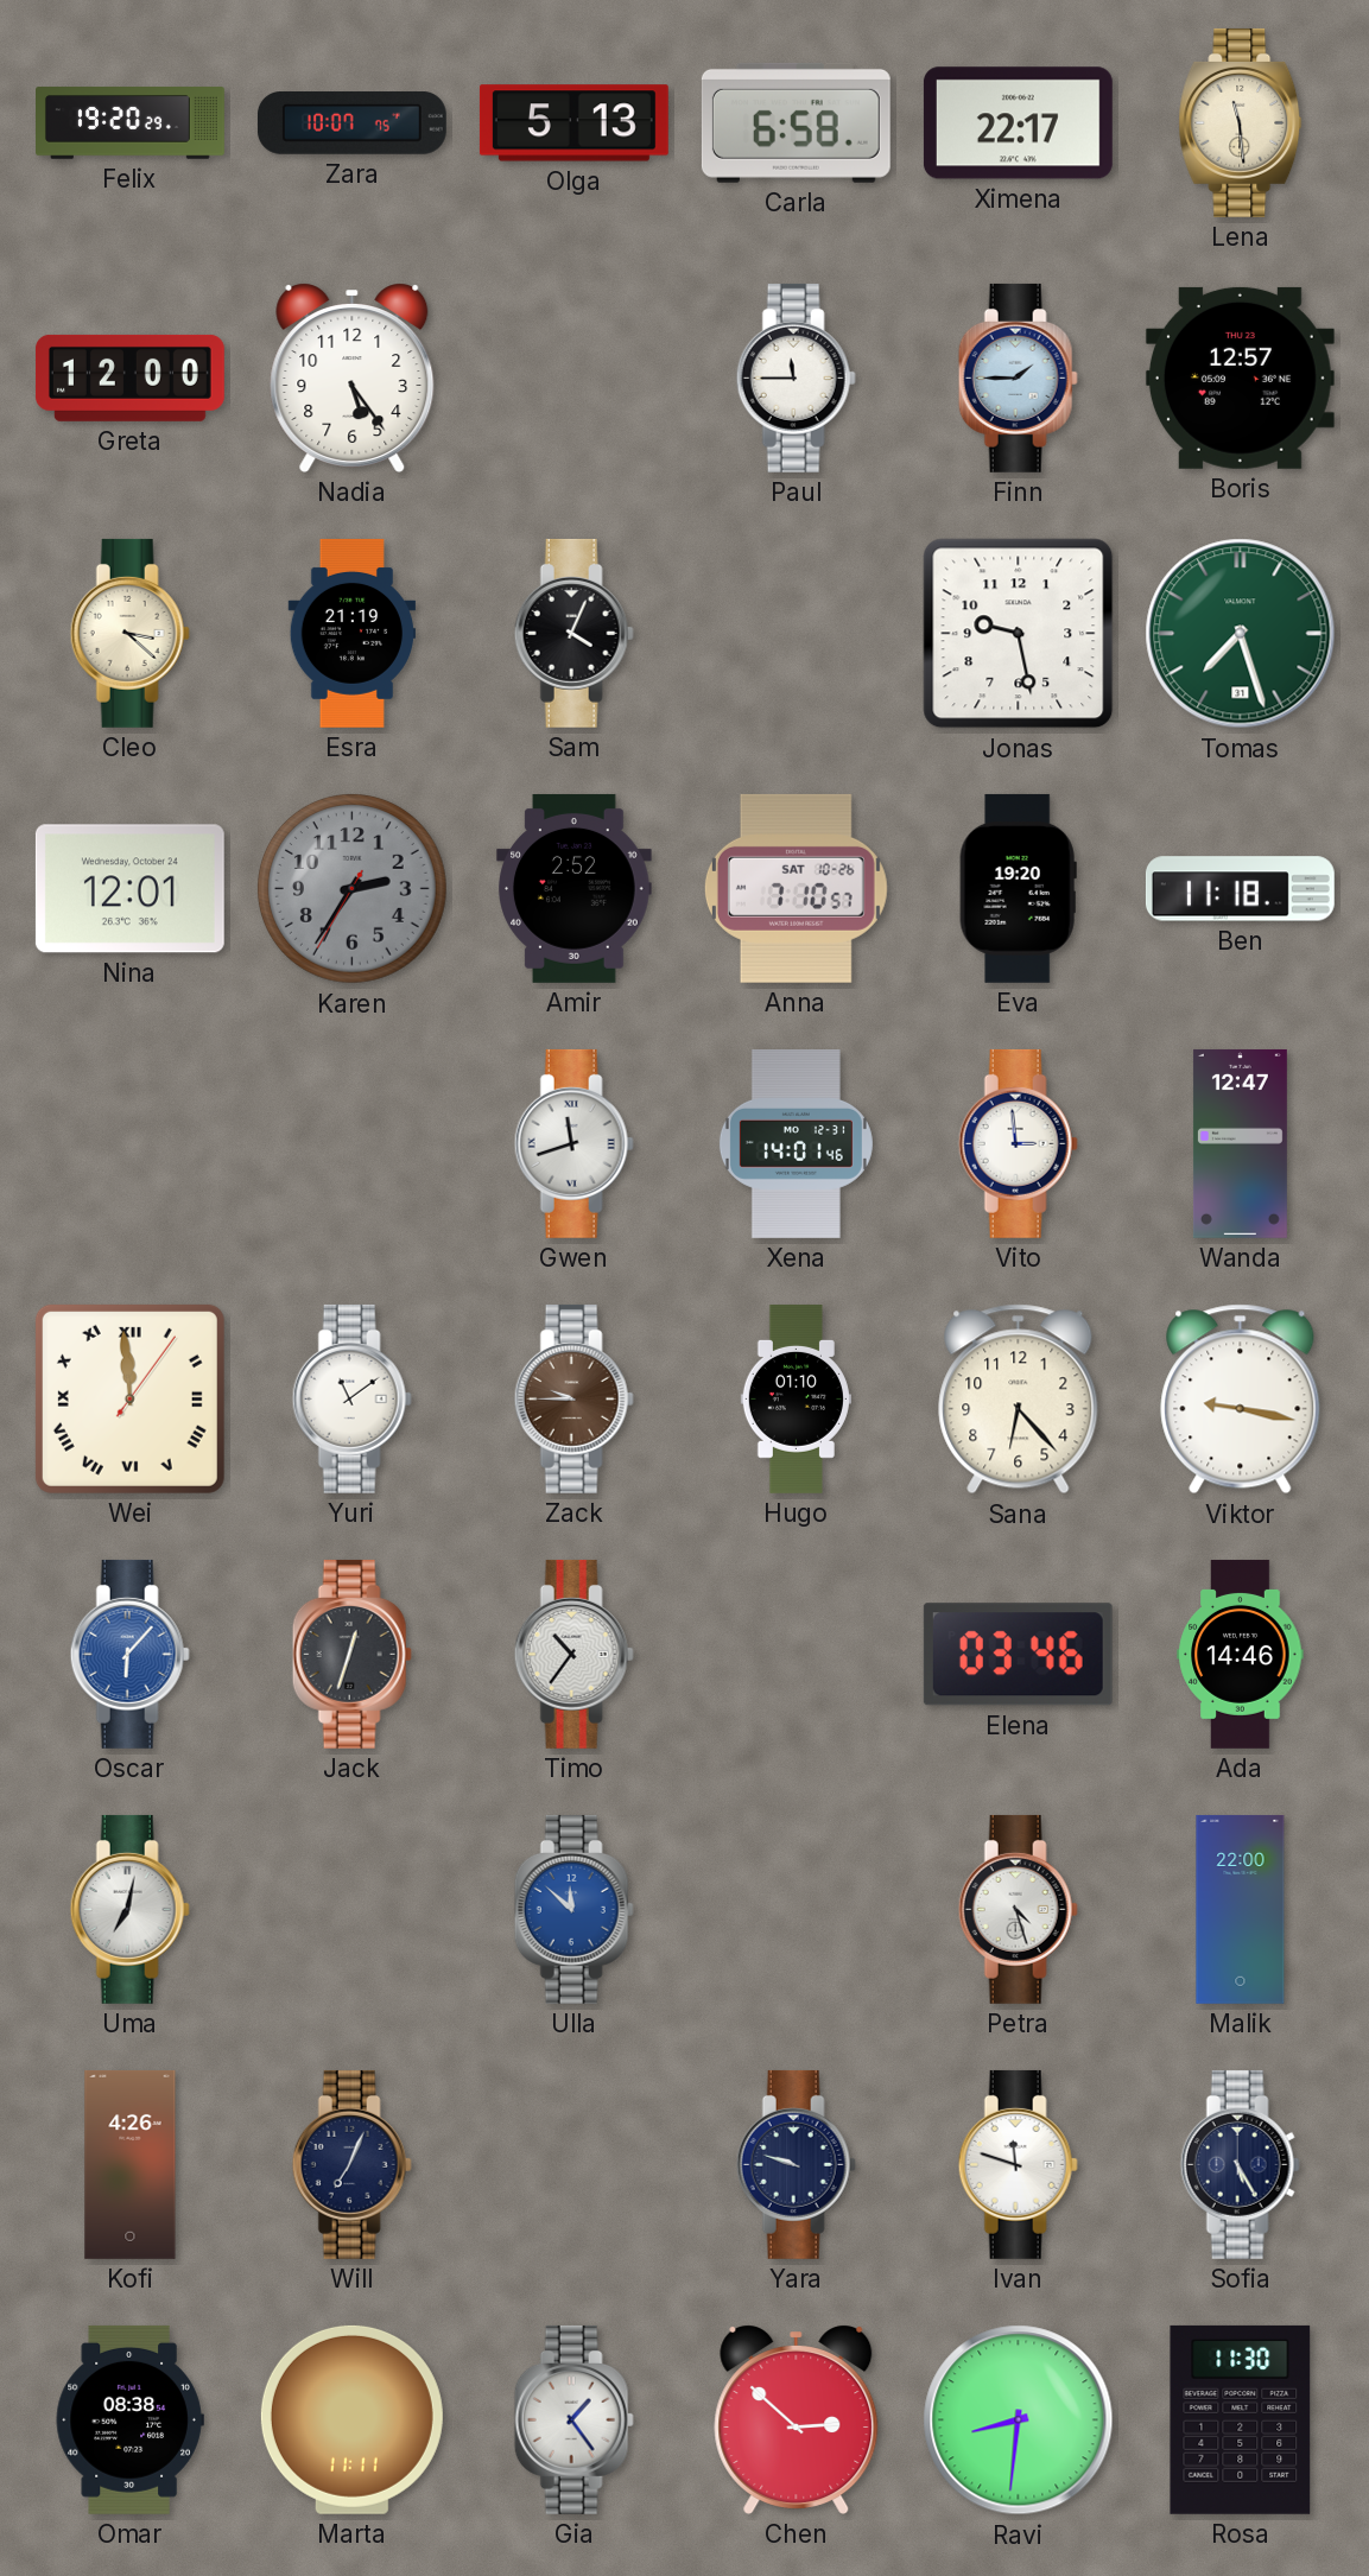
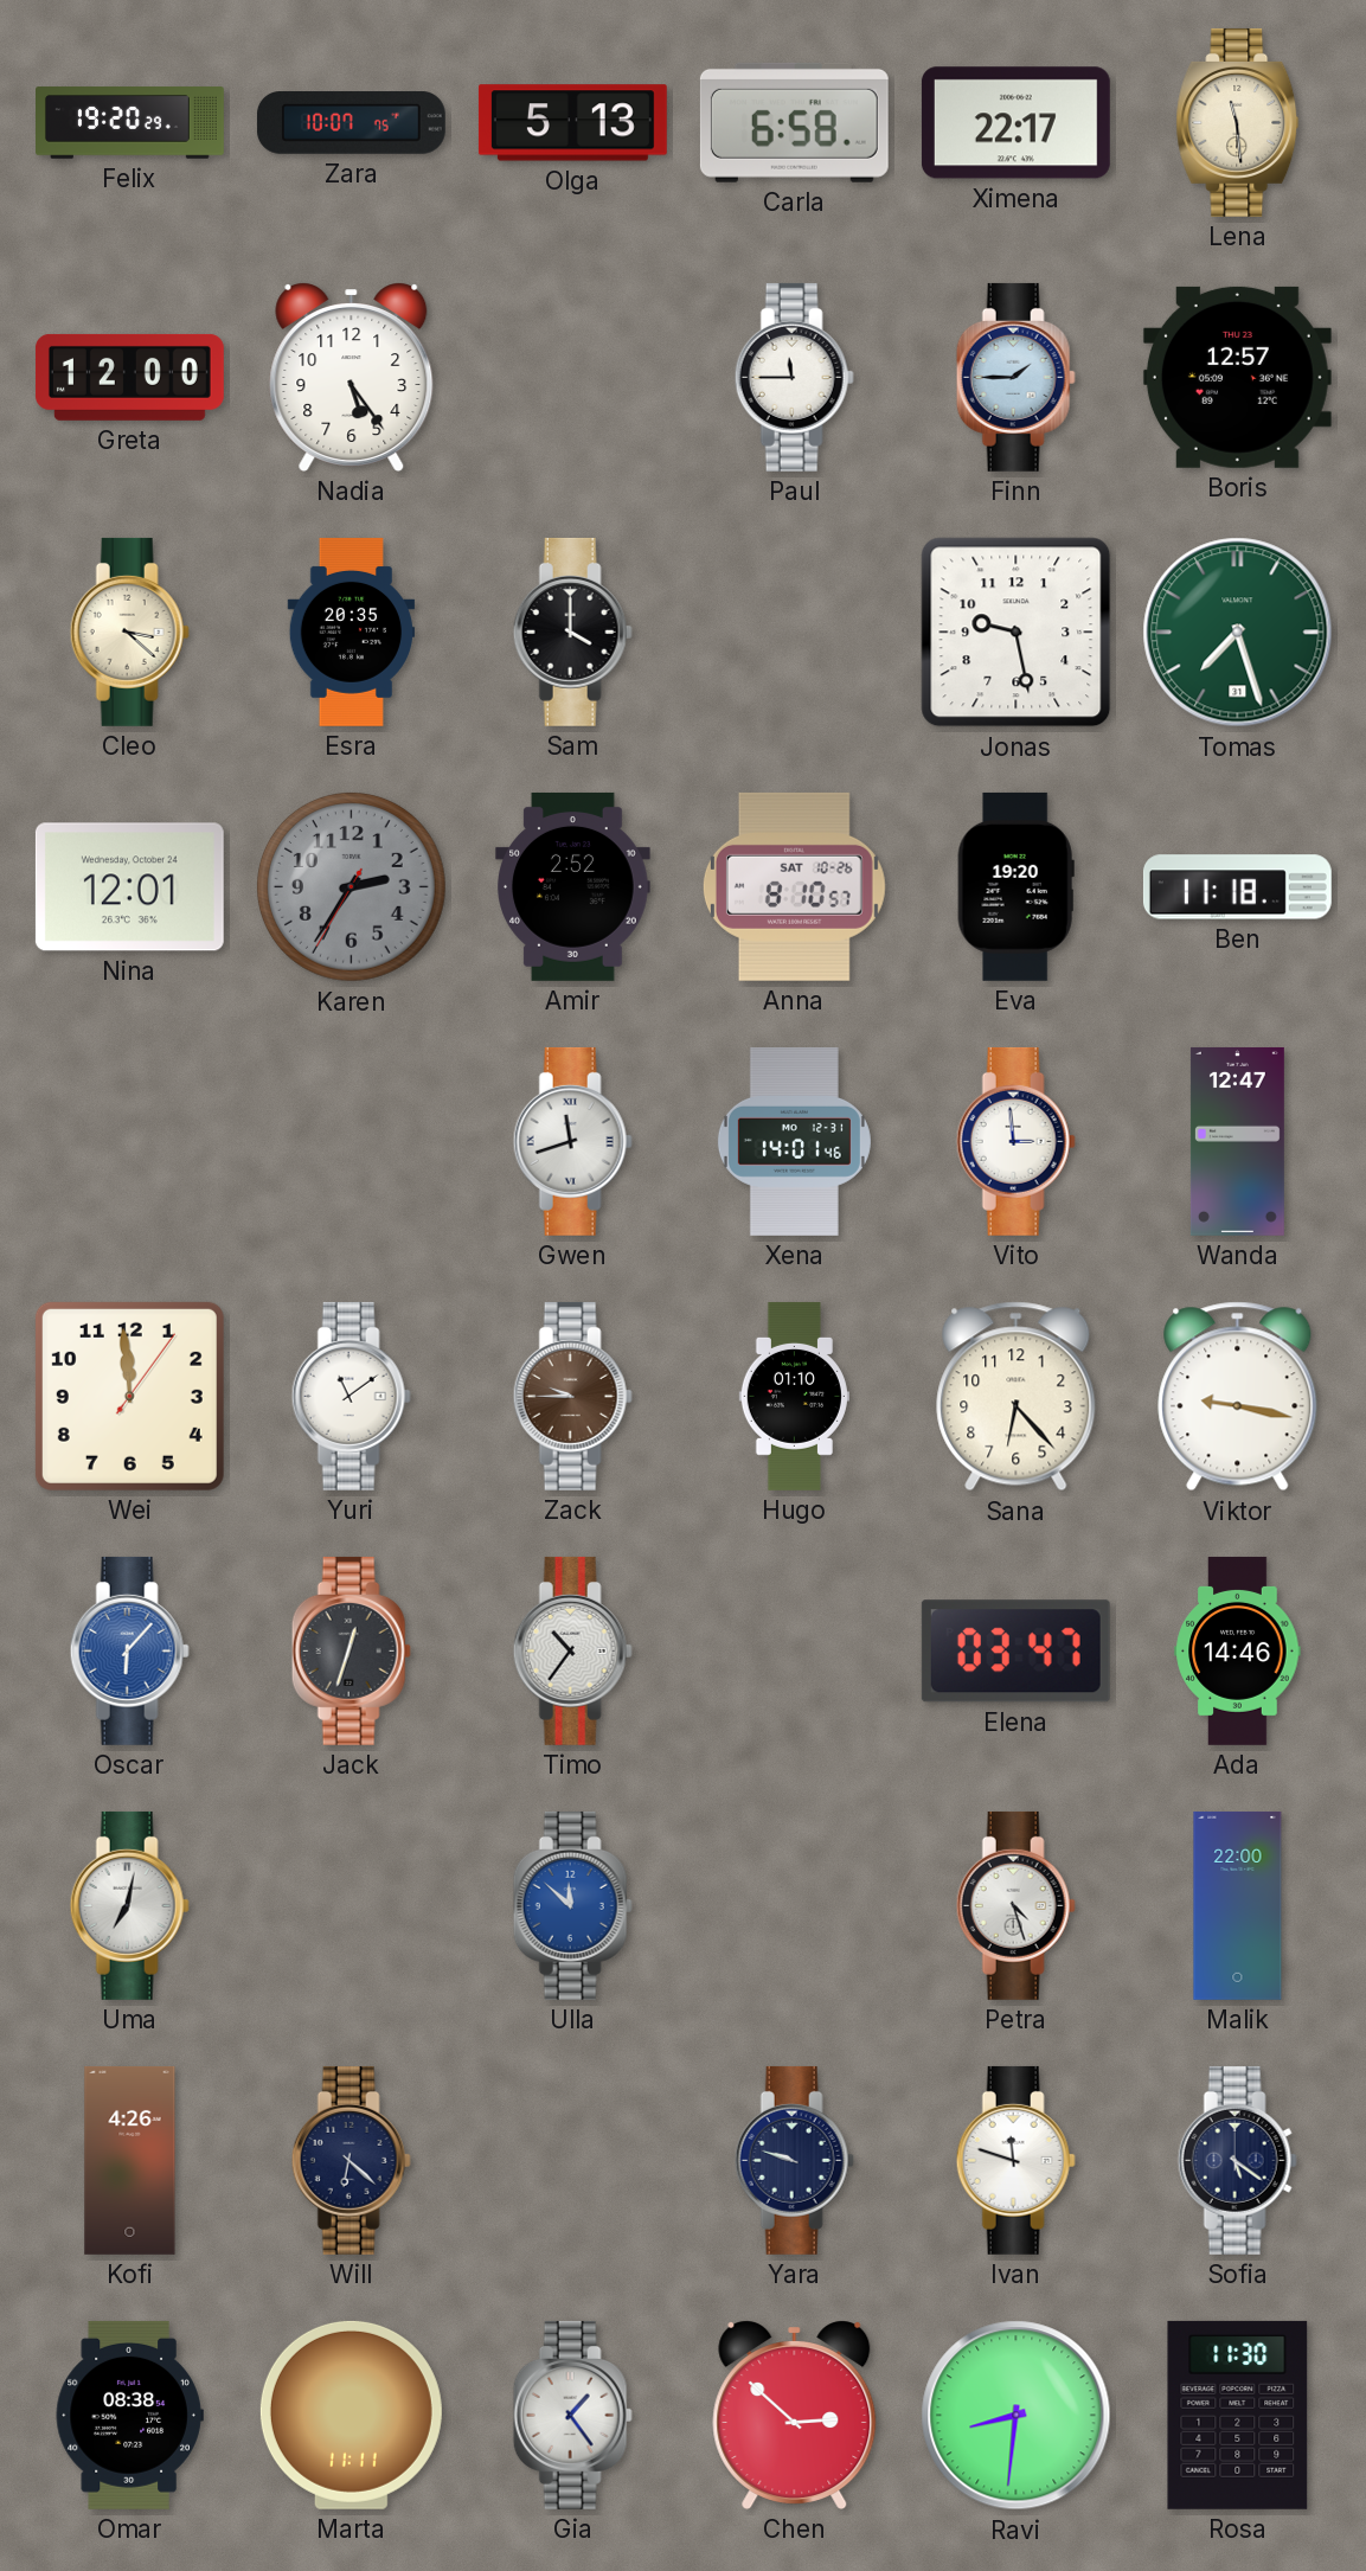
Esra: 21:19 -> 20:35 (351, 631)
Sam: 4:04 -> 4:00 (572, 631)
Anna: 7:10 -> 8:10 (794, 886)
Wei numerals: Roman -> Arabic (129, 1396)
Elena: 03:46 -> 03:47 (1015, 1652)
Will: 7:04 -> 6:22 (351, 2160)
Sofia: 5:25 -> 5:21 (1237, 2160)
